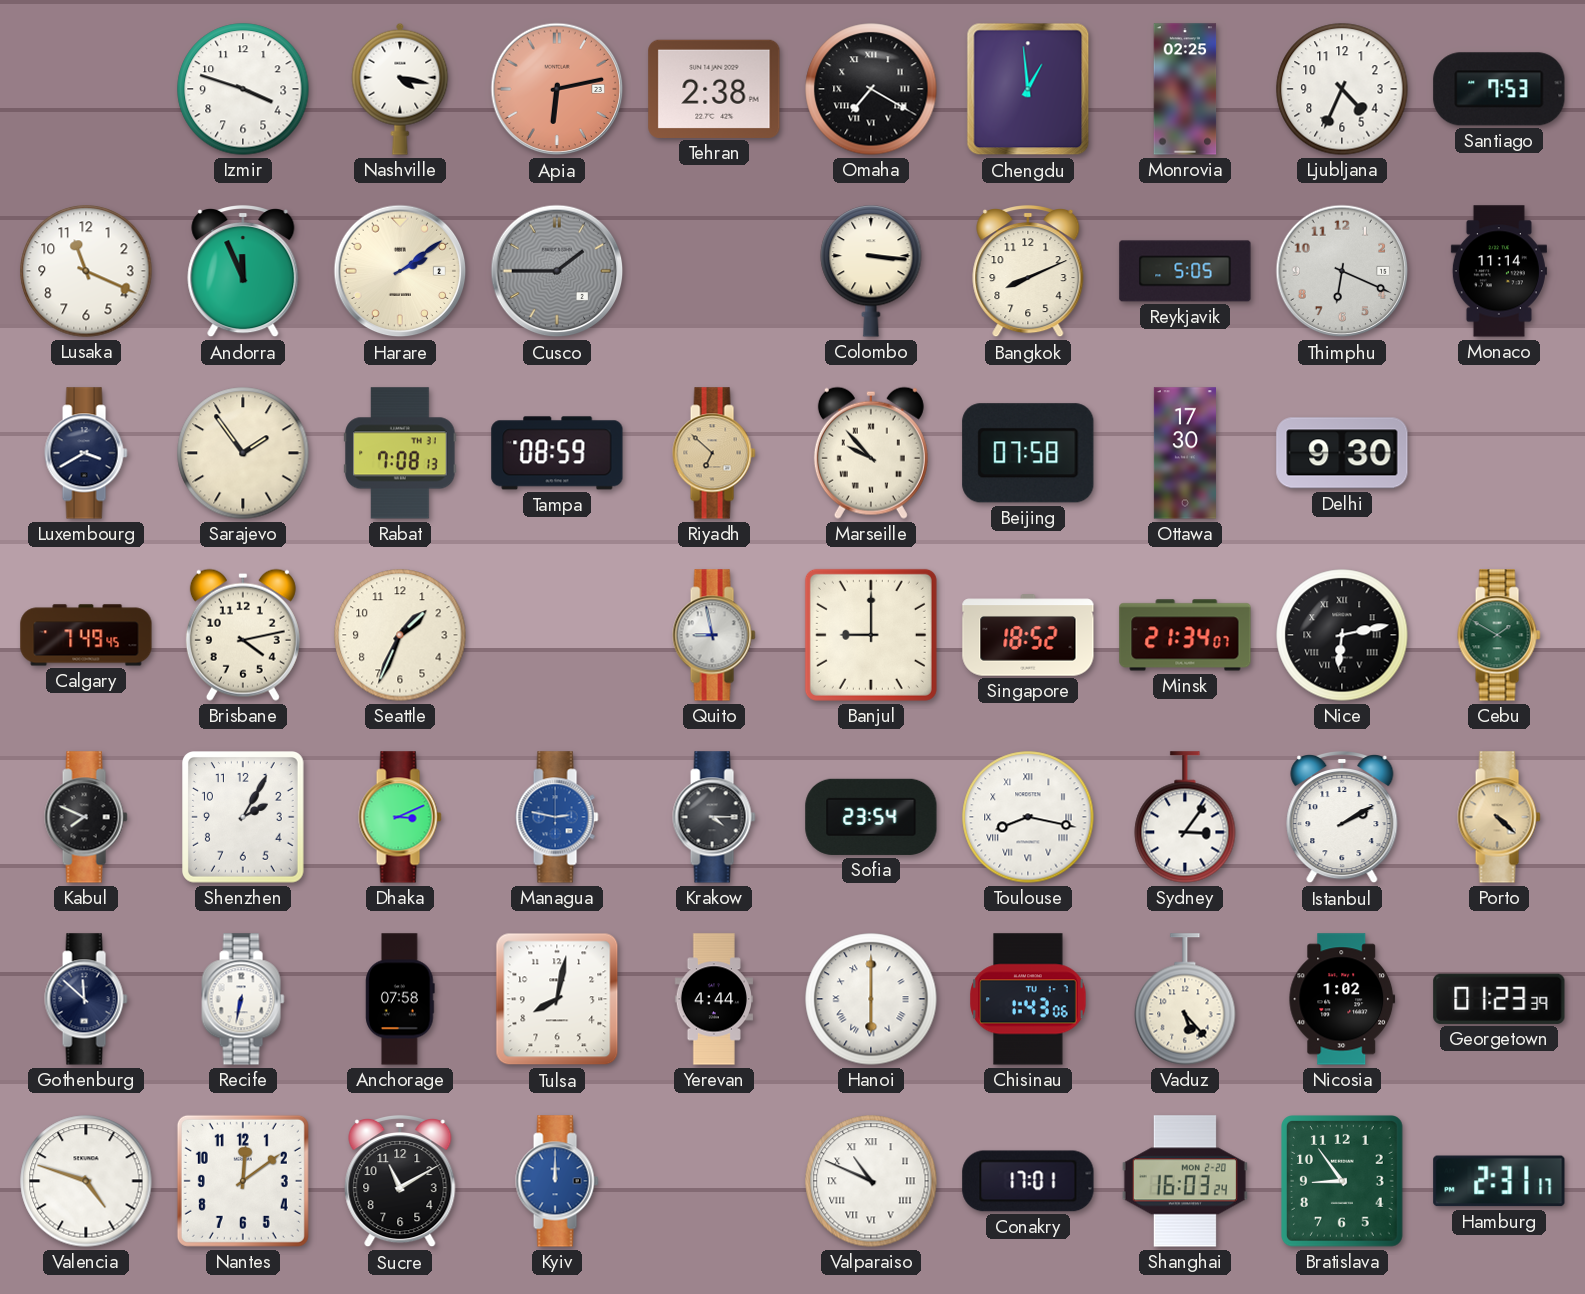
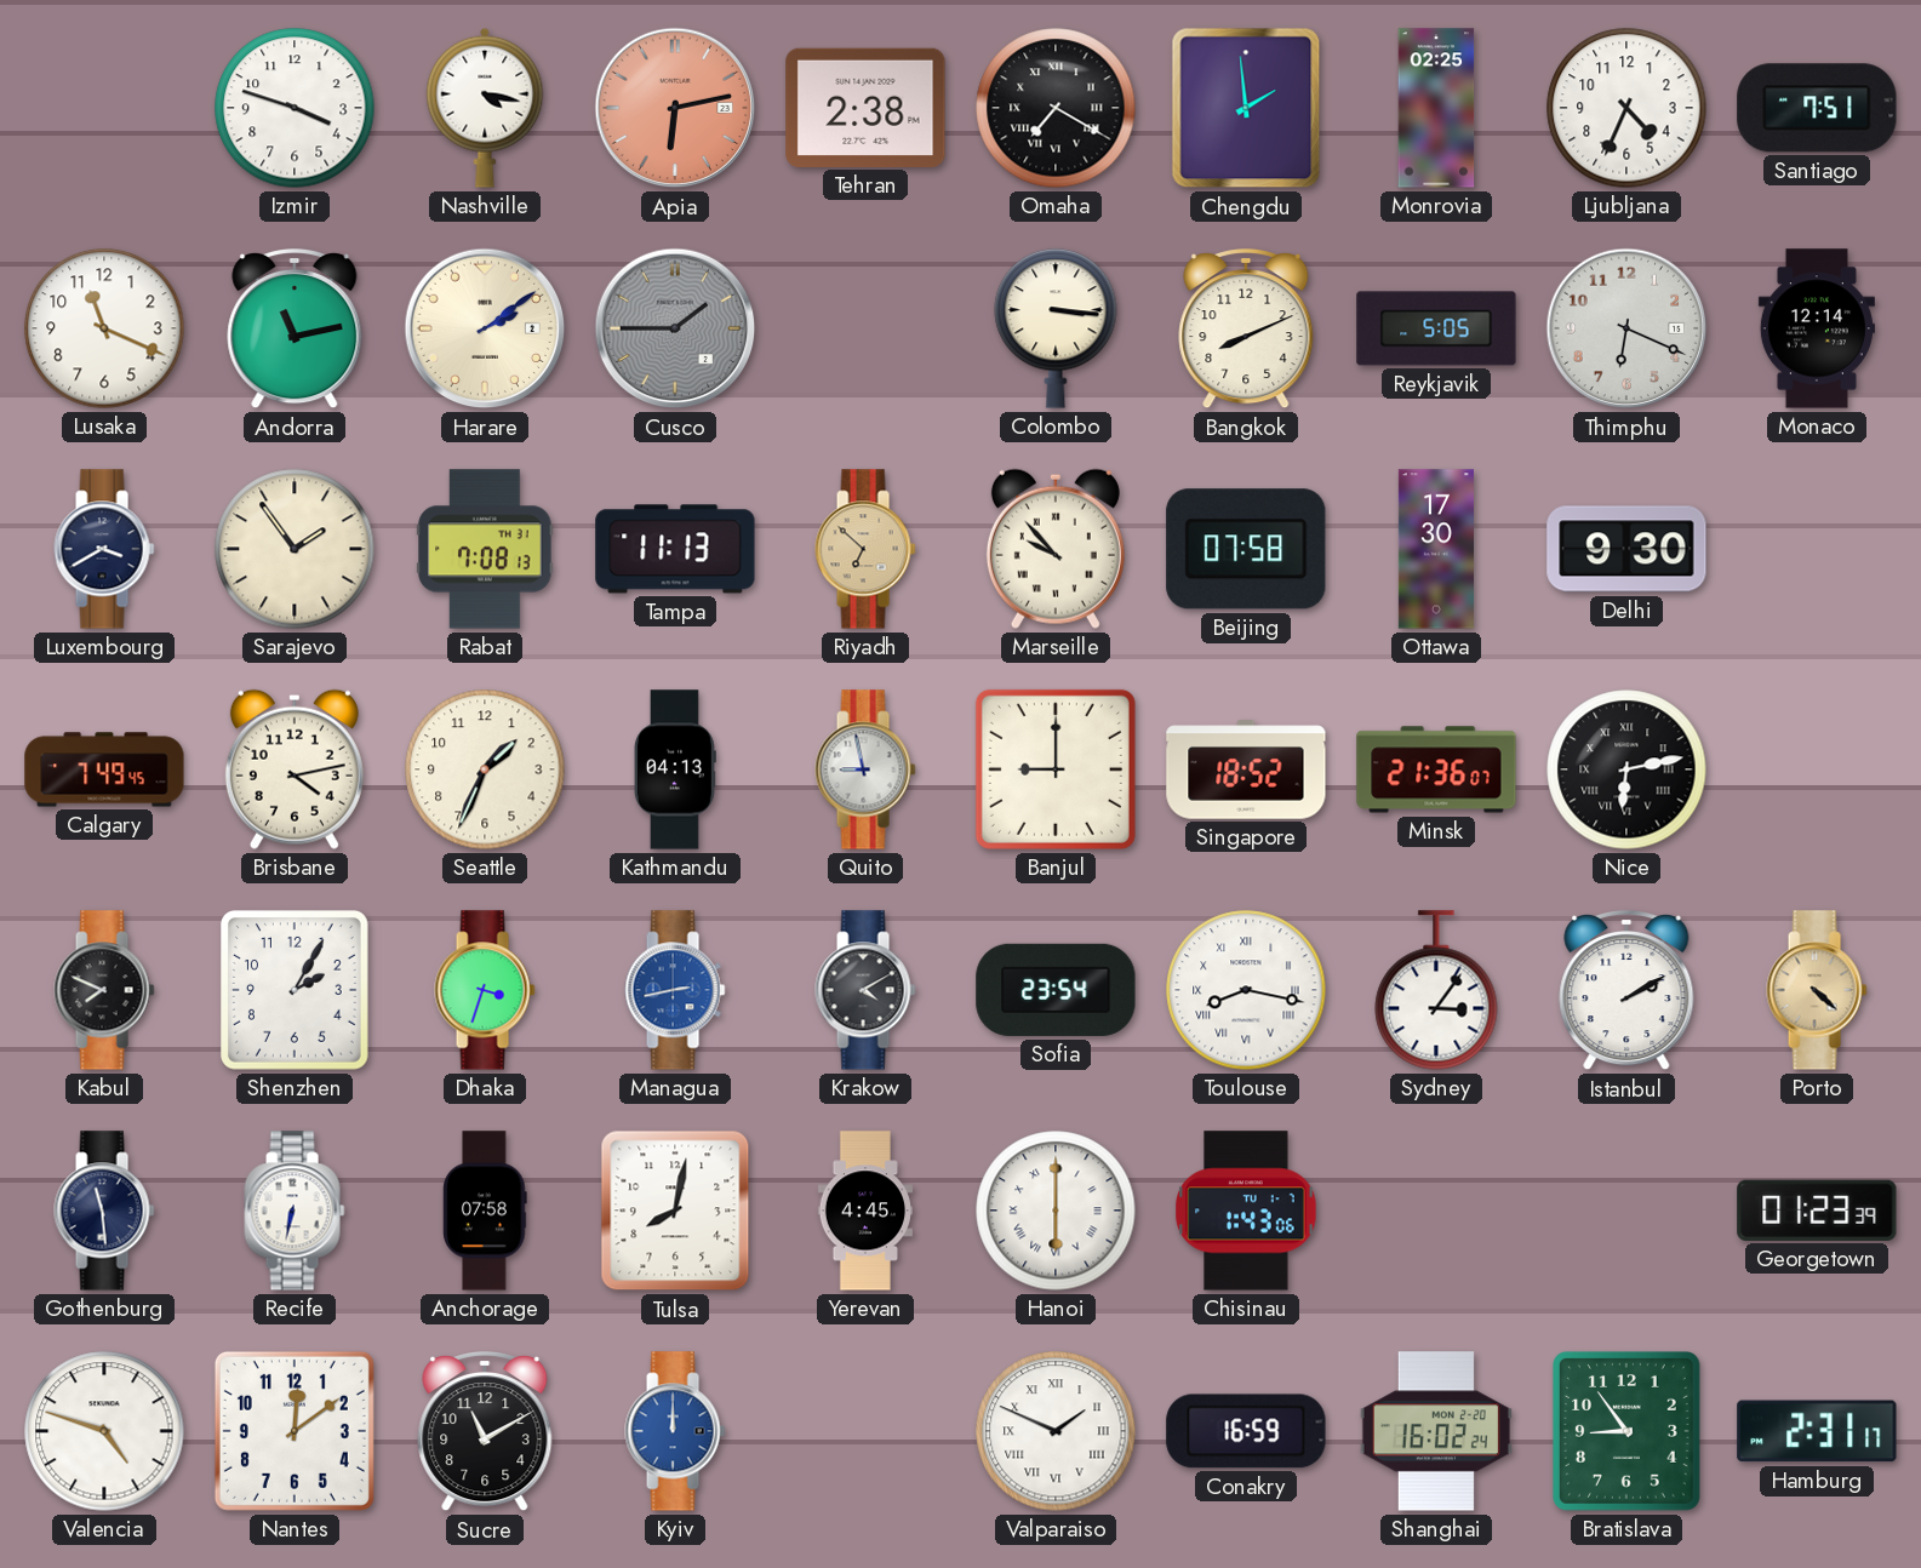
Chengdu: 12:59 -> 1:59 (1246, 108)
Santiago: 7:53 -> 7:51 (1817, 108)
Andorra: 11:56 -> 11:13 (295, 328)
Monaco: 11:14 -> 12:14 (1817, 328)
Tampa: 08:59 -> 11:13 (675, 549)
Kathmandu: none -> 04:13 (675, 769)
Minsk: 21:34 -> 21:36 (1436, 769)
Cebu: 1:50 -> none (1499, 635)
Dhaka: 3:11 -> 3:33 (485, 990)
Managua: 2:47 -> 2:43 (675, 990)
Krakow: 4:15 -> 4:10 (865, 990)
Gothenburg: 11:52 -> 11:29 (104, 1211)
Yerevan: 4:44 -> 4:45 (864, 1211)
Vaduz: 5:23 -> none (1185, 999)
Nicosia: 1:02 -> none (1342, 999)
Valparaiso: 10:49 -> 1:49 (1056, 1431)
Conakry: 17:01 -> 16:59 (1246, 1431)
Shanghai: 16:03 -> 16:02 (1436, 1431)
